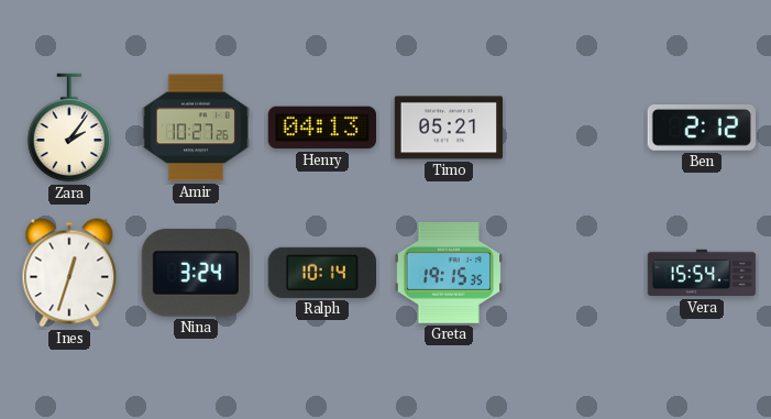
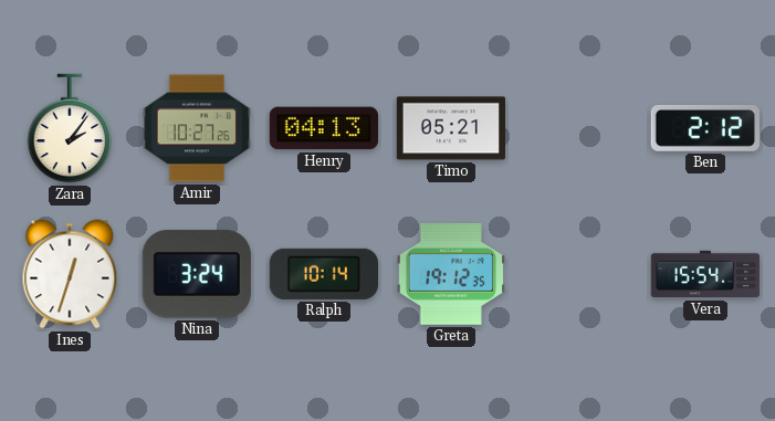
Greta: 19:15 -> 19:12 (450, 274)
